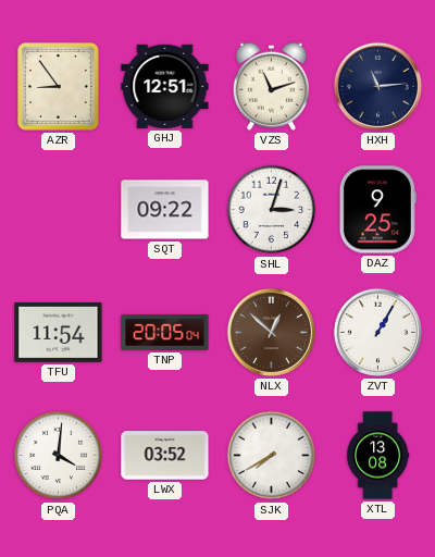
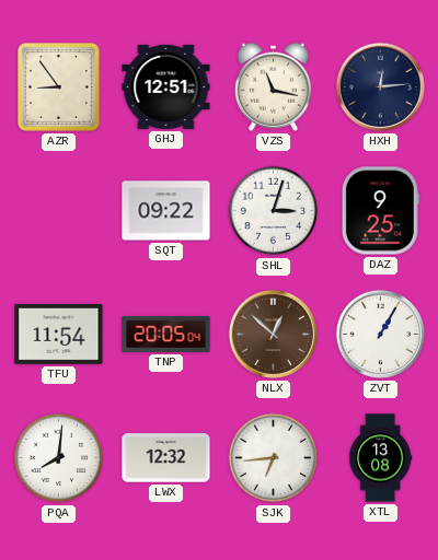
VZS: 11:12 -> 11:17 (273, 86)
HXH: 11:14 -> 12:14 (380, 86)
PQA: 4:01 -> 8:01 (59, 458)
LWX: 03:52 -> 12:32 (166, 458)
SJK: 7:40 -> 6:44 (274, 458)
